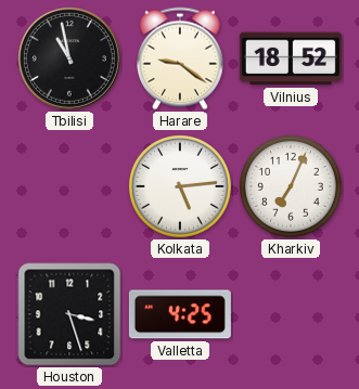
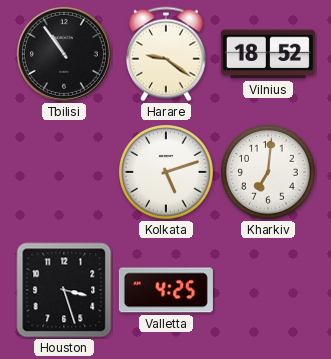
Tbilisi: 10:58 -> 10:54 (64, 54)
Kolkata: 5:14 -> 5:12 (167, 173)
Kharkiv: 7:04 -> 7:01 (269, 173)
